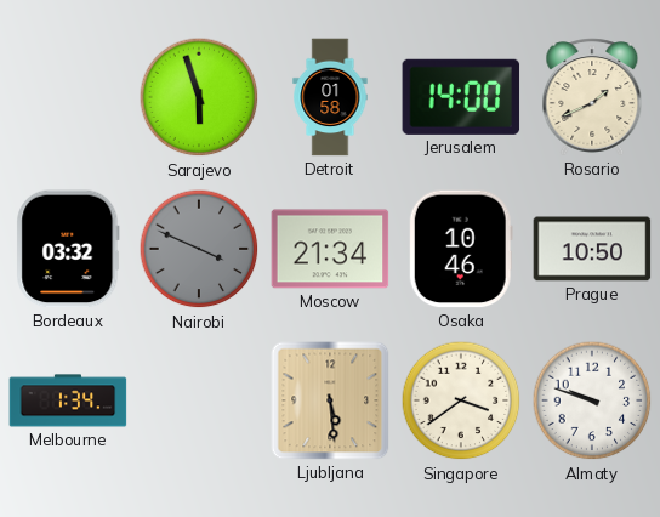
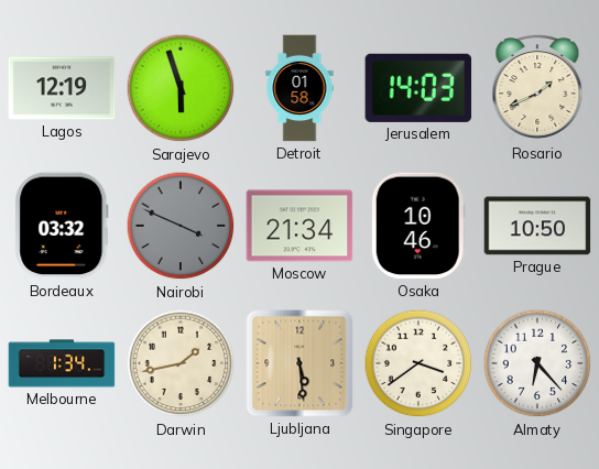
Lagos: none -> 12:19 (62, 88)
Jerusalem: 14:00 -> 14:03 (418, 88)
Darwin: none -> 1:43 (181, 363)
Almaty: 9:48 -> 6:23 (537, 363)
